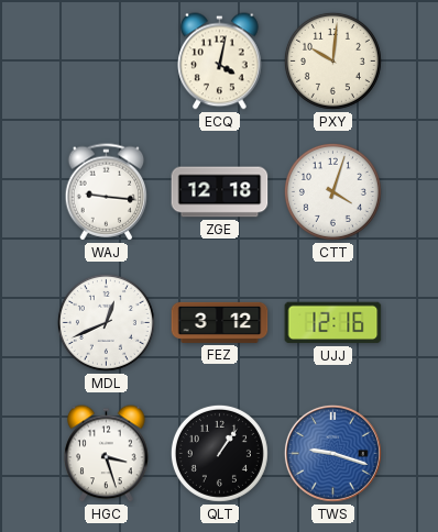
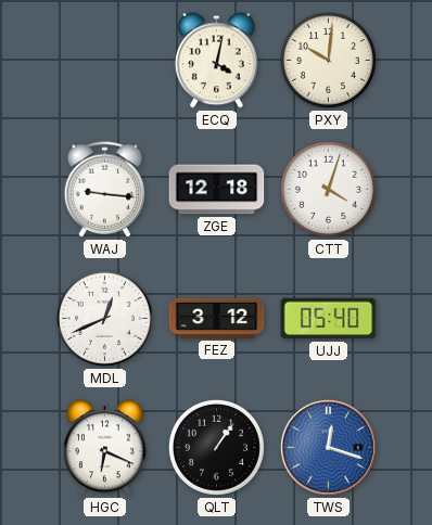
UJJ: 12:16 -> 05:40 (329, 319)
HGC: 3:27 -> 6:19 (105, 448)
TWS: 9:18 -> 12:18 (328, 447)
